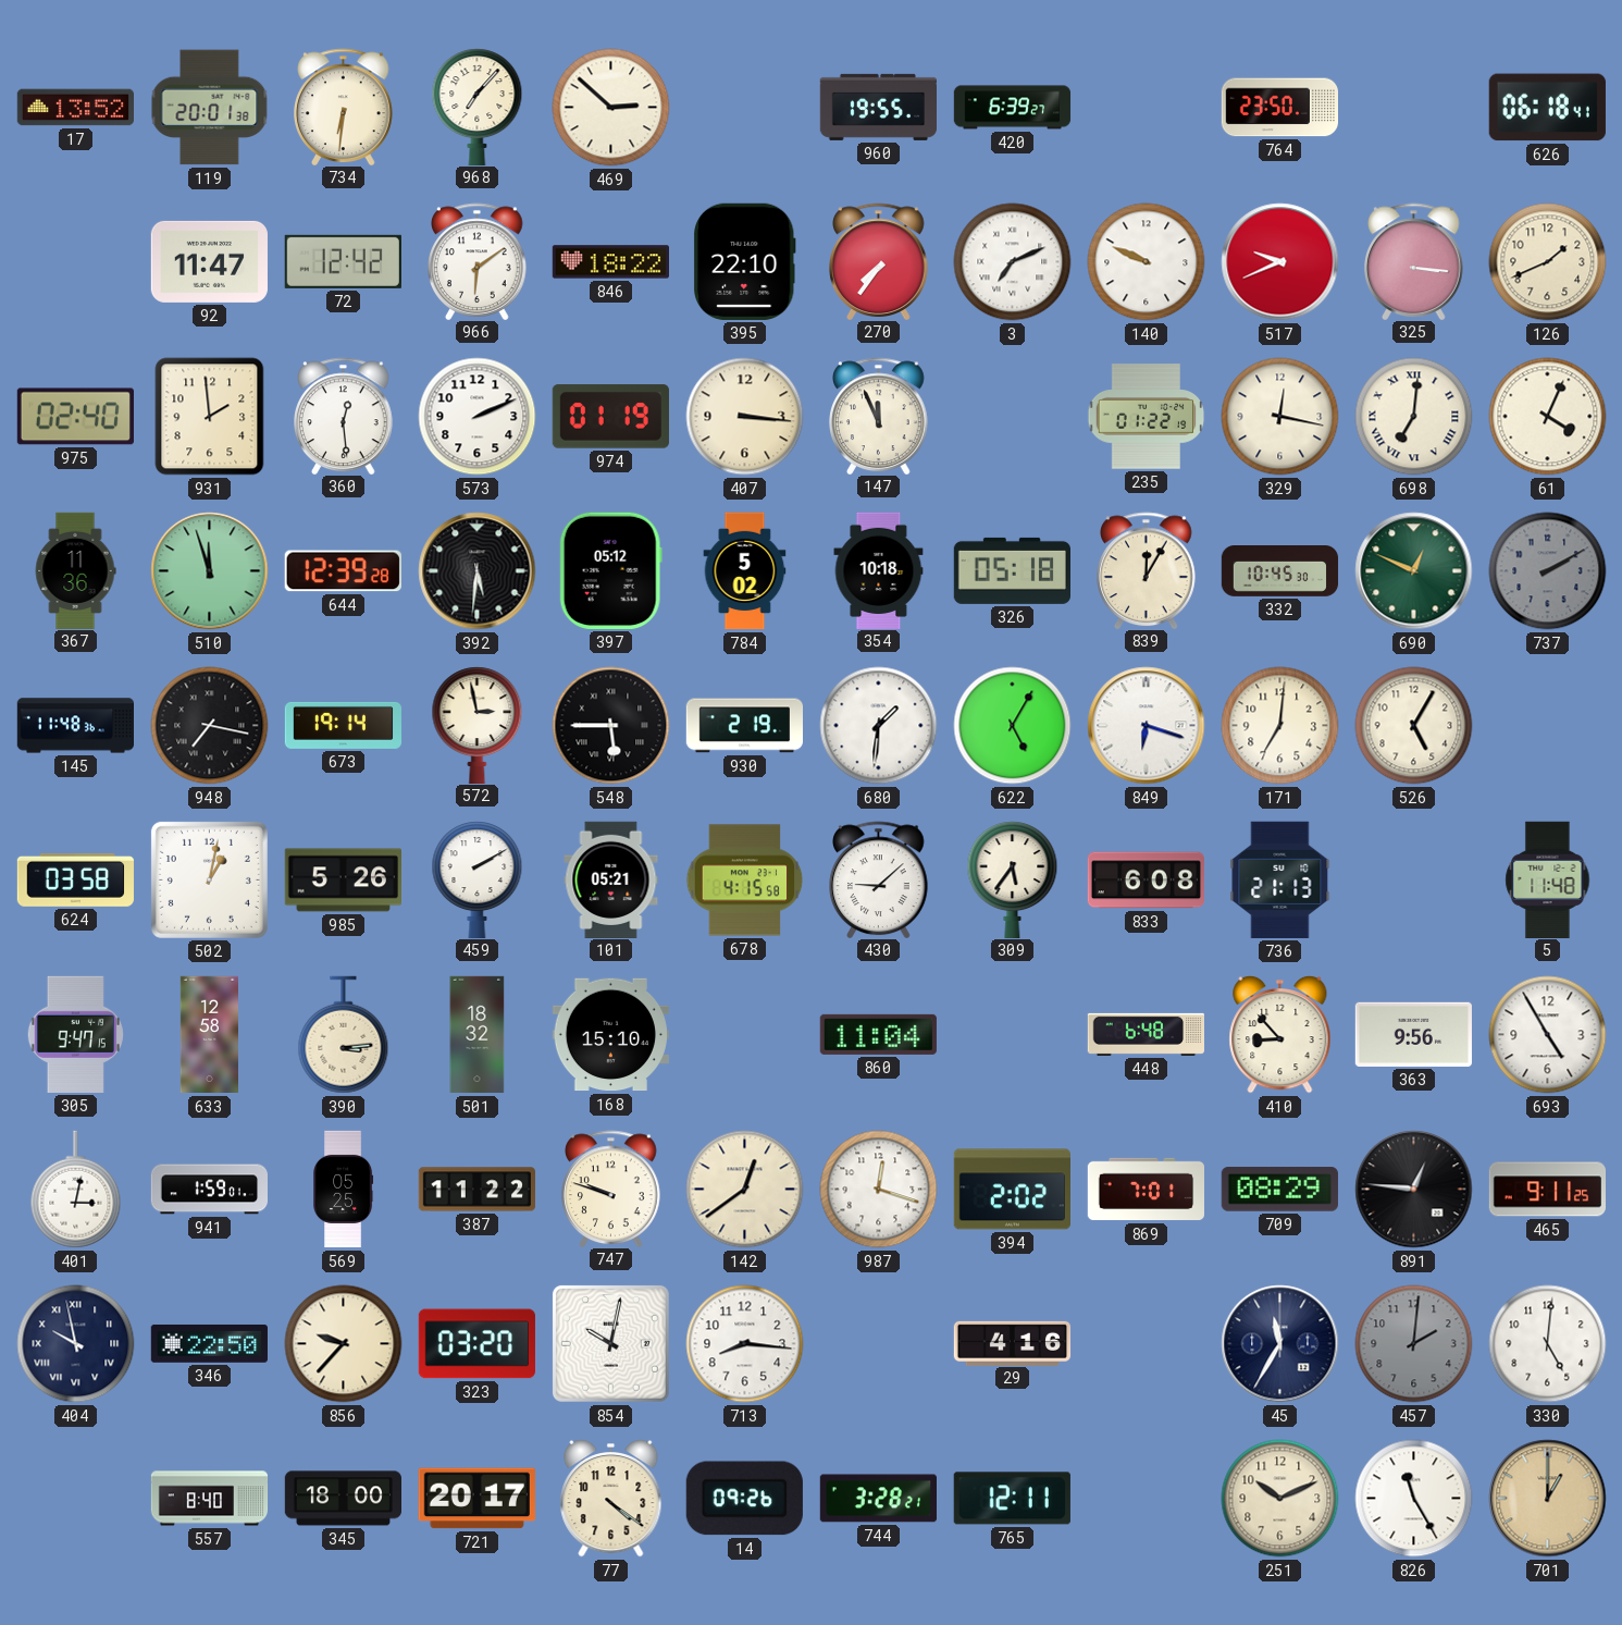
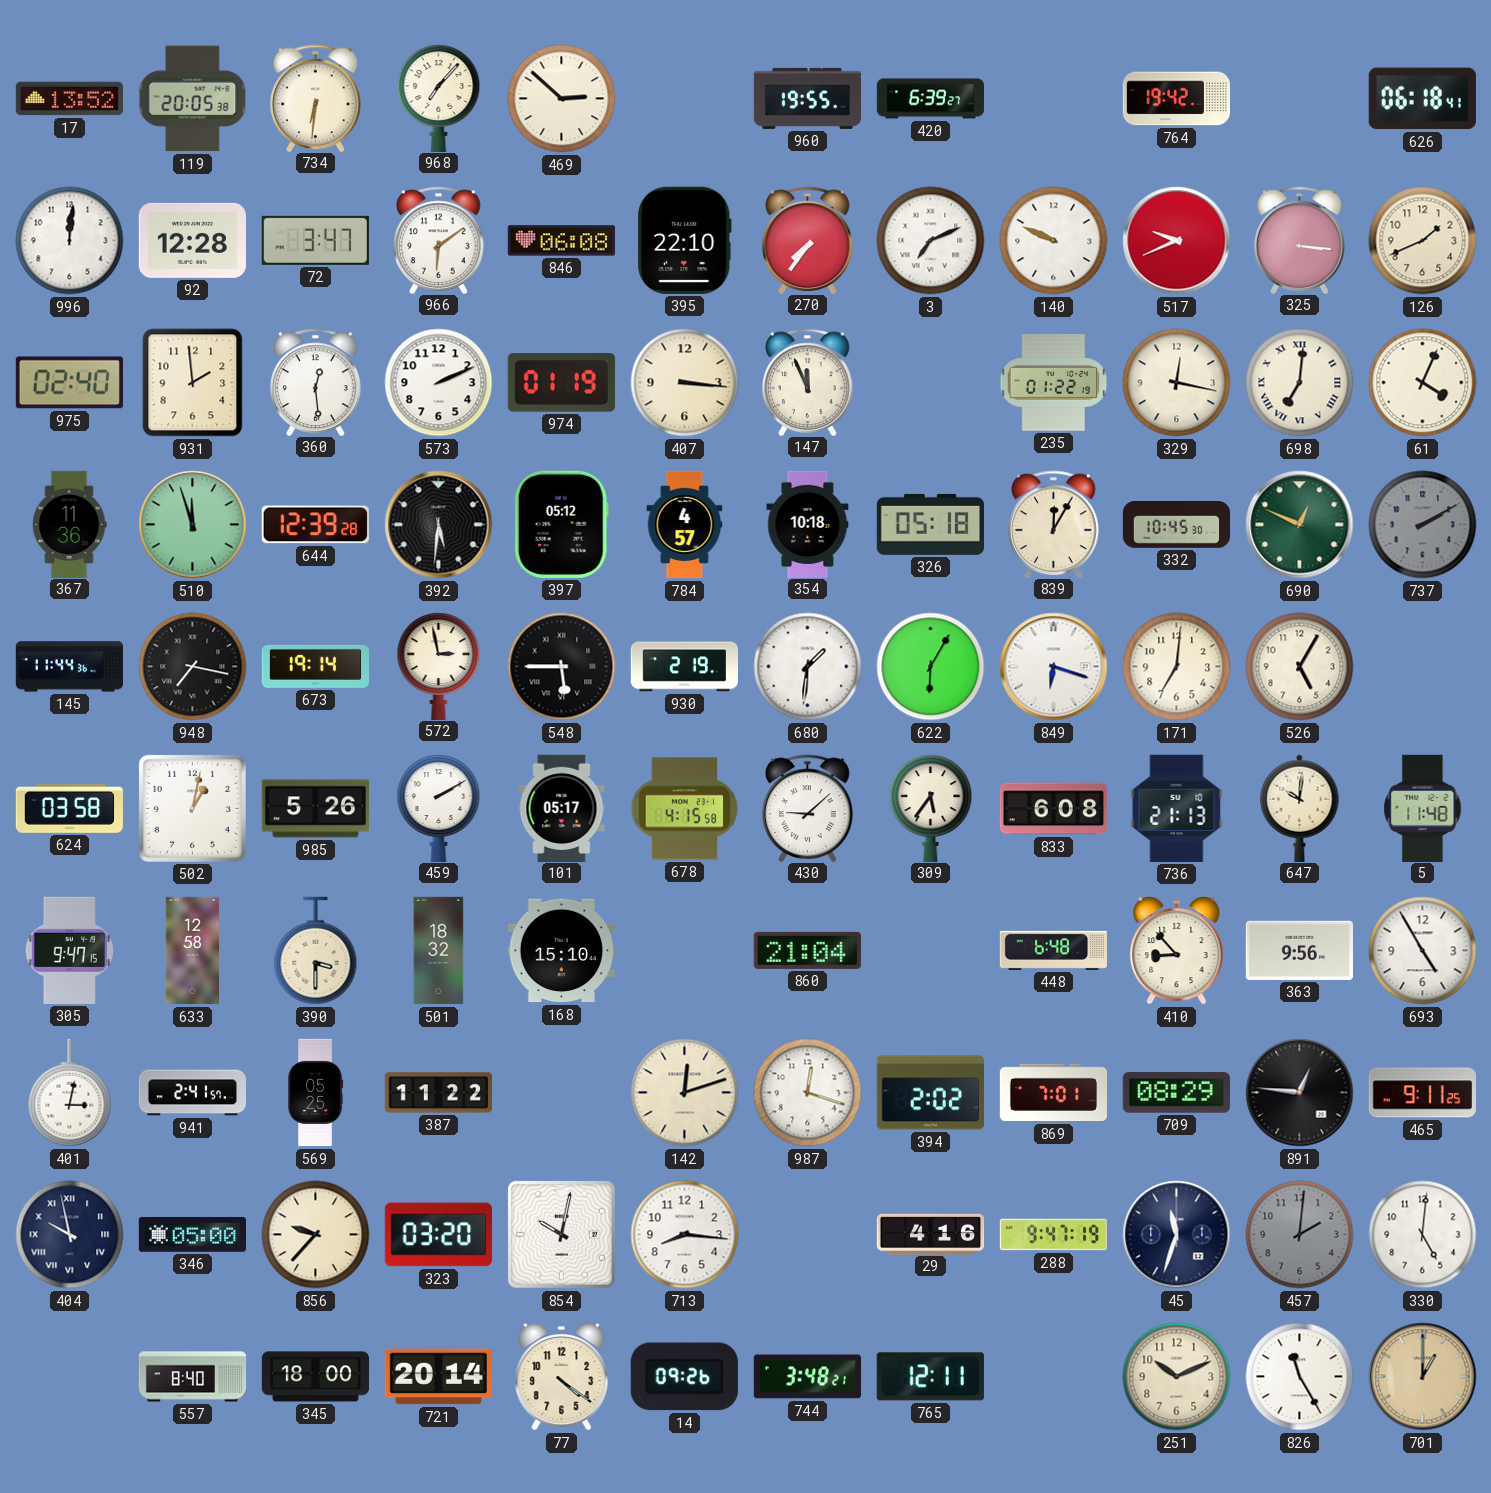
119: 20:01 -> 20:05 (193, 99)
764: 23:50 -> 19:42 (1176, 99)
996: none -> 12:01 (70, 241)
92: 11:47 -> 12:28 (192, 240)
72: 12:42 -> 3:47 (315, 240)
846: 18:22 -> 06:08 (561, 241)
784: 5:02 -> 4:57 (685, 525)
145: 11:48 -> 11:44 (69, 667)
622: 5:05 -> 6:05 (931, 667)
101: 05:21 -> 05:17 (562, 808)
647: none -> 10:01 (1300, 808)
390: 3:14 -> 3:30 (316, 951)
860: 11:04 -> 21:04 (807, 950)
941: 1:59 -> 2:41 (192, 1093)
747: 9:48 -> none (611, 1189)
142: 12:39 -> 12:12 (685, 1093)
346: 22:50 -> 05:00 (192, 1234)
288: none -> 9:47 (1053, 1235)
45: 11:35 -> 11:33 (1177, 1235)
721: 20:17 -> 20:14 (438, 1377)
744: 3:28 -> 3:48 (807, 1377)
